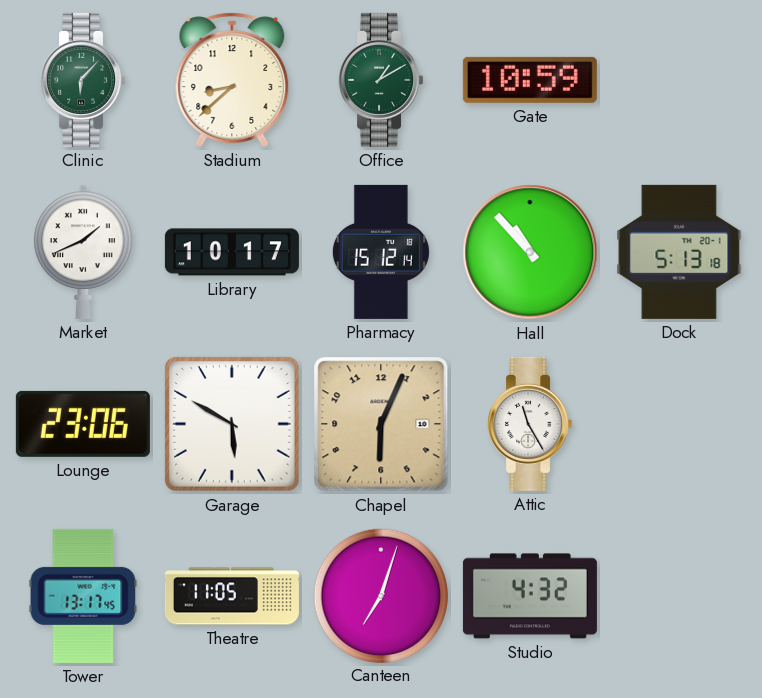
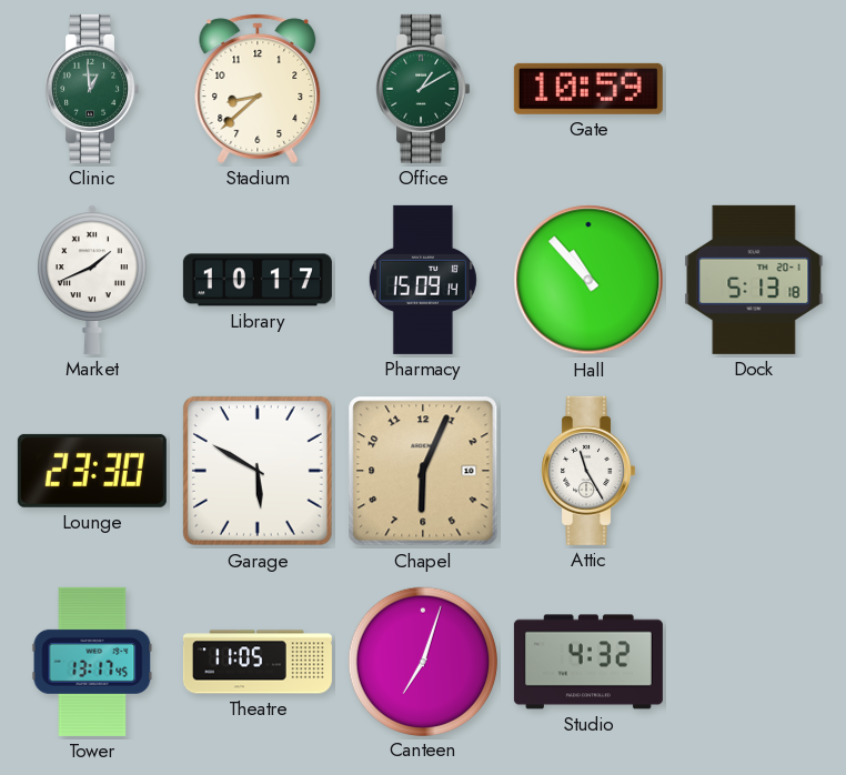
Clinic: 6:07 -> 12:59 (92, 89)
Pharmacy: 15:12 -> 15:09 (423, 280)
Lounge: 23:06 -> 23:30 (92, 471)
